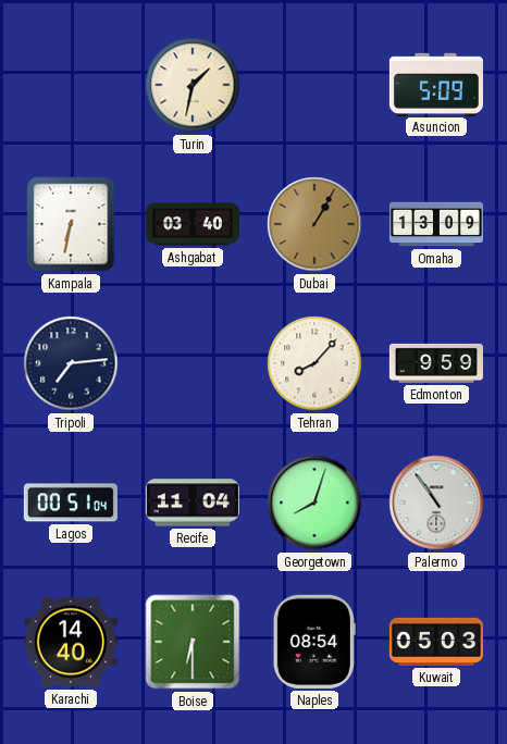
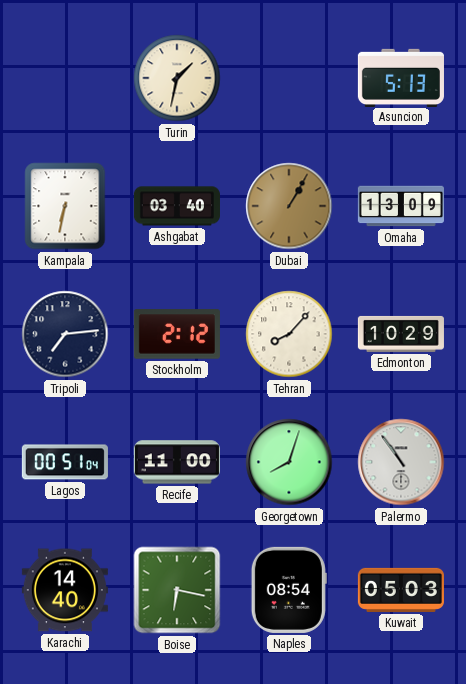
Asuncion: 5:09 -> 5:13 (401, 77)
Stockholm: none -> 2:12 (177, 334)
Edmonton: 9:59 -> 10:29 (401, 334)
Recife: 11:04 -> 11:00 (177, 462)
Boise: 6:30 -> 6:17 (177, 590)
